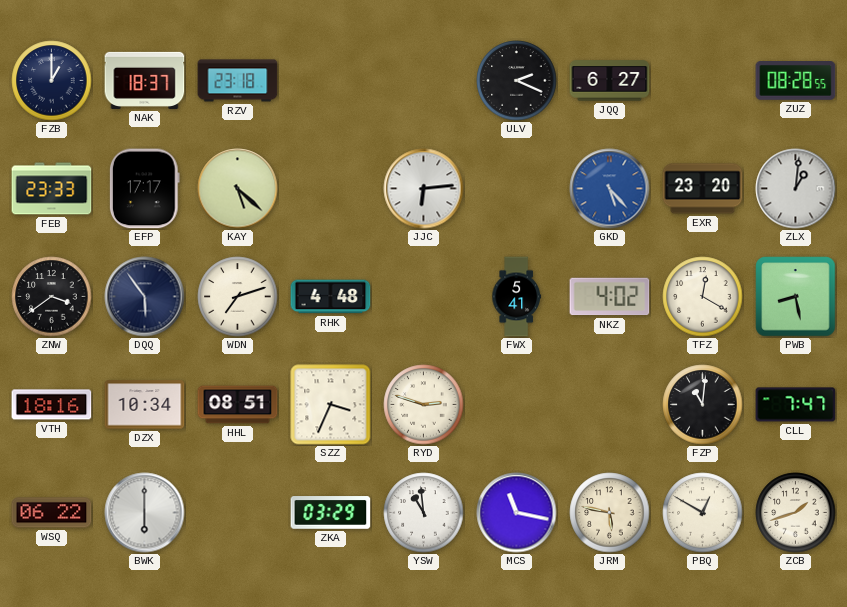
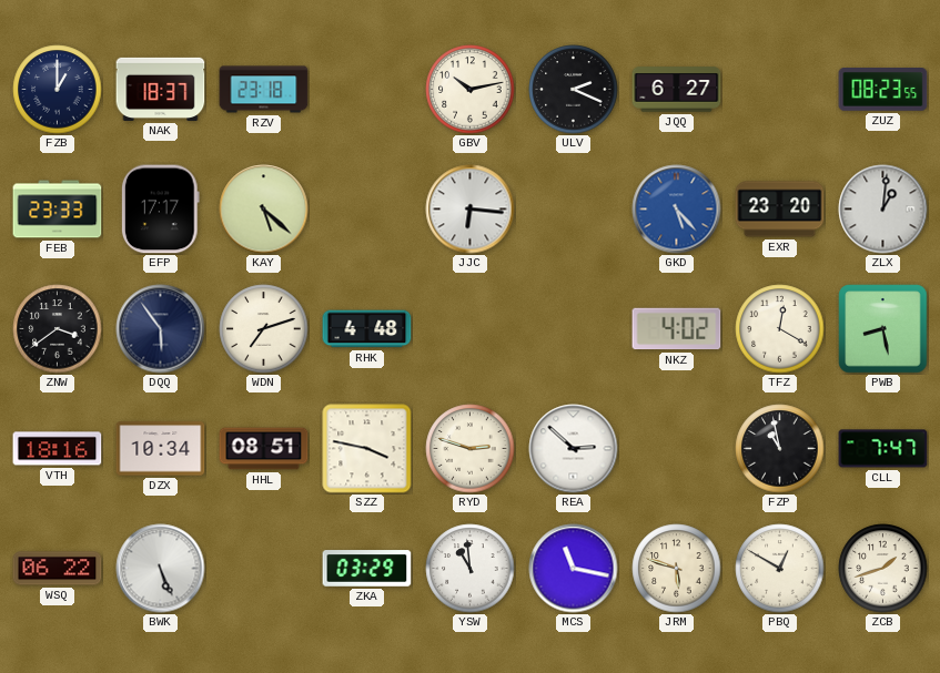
GBV: none -> 10:13 (471, 90)
ZUZ: 08:28 -> 08:23 (883, 90)
JJC: 6:14 -> 6:16 (471, 210)
FWX: 5:41 -> none (516, 297)
SZZ: 3:34 -> 3:47 (367, 449)
REA: none -> 2:52 (574, 449)
FZP: 11:01 -> 10:58 (780, 449)
BWK: 6:00 -> 5:26 (161, 569)
JRM: 5:47 -> 5:48 (677, 569)
